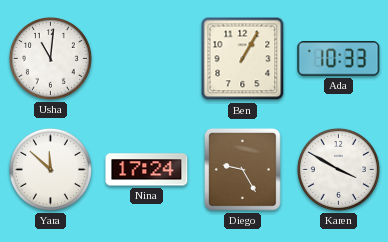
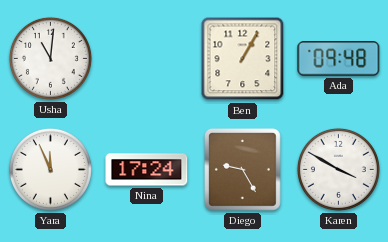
Ada: 10:33 -> 09:48 (339, 59)
Yara: 11:52 -> 11:56 (50, 169)
